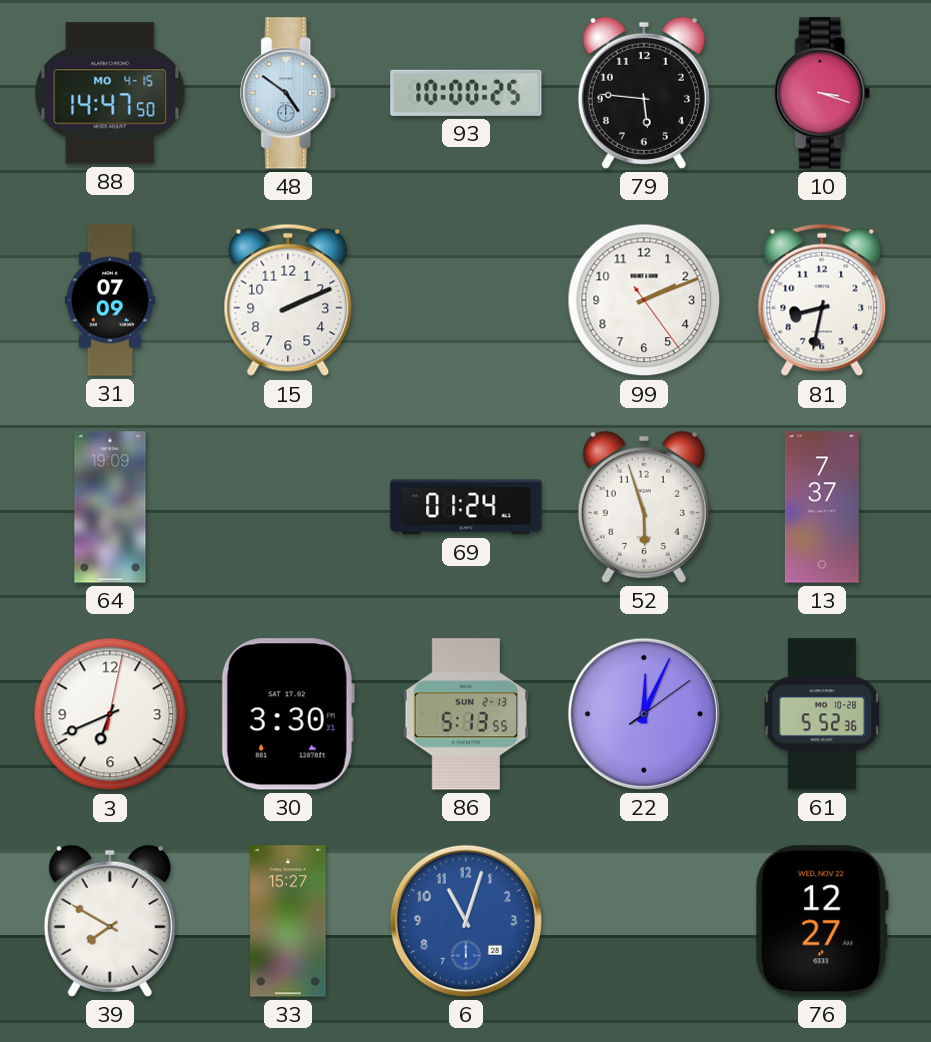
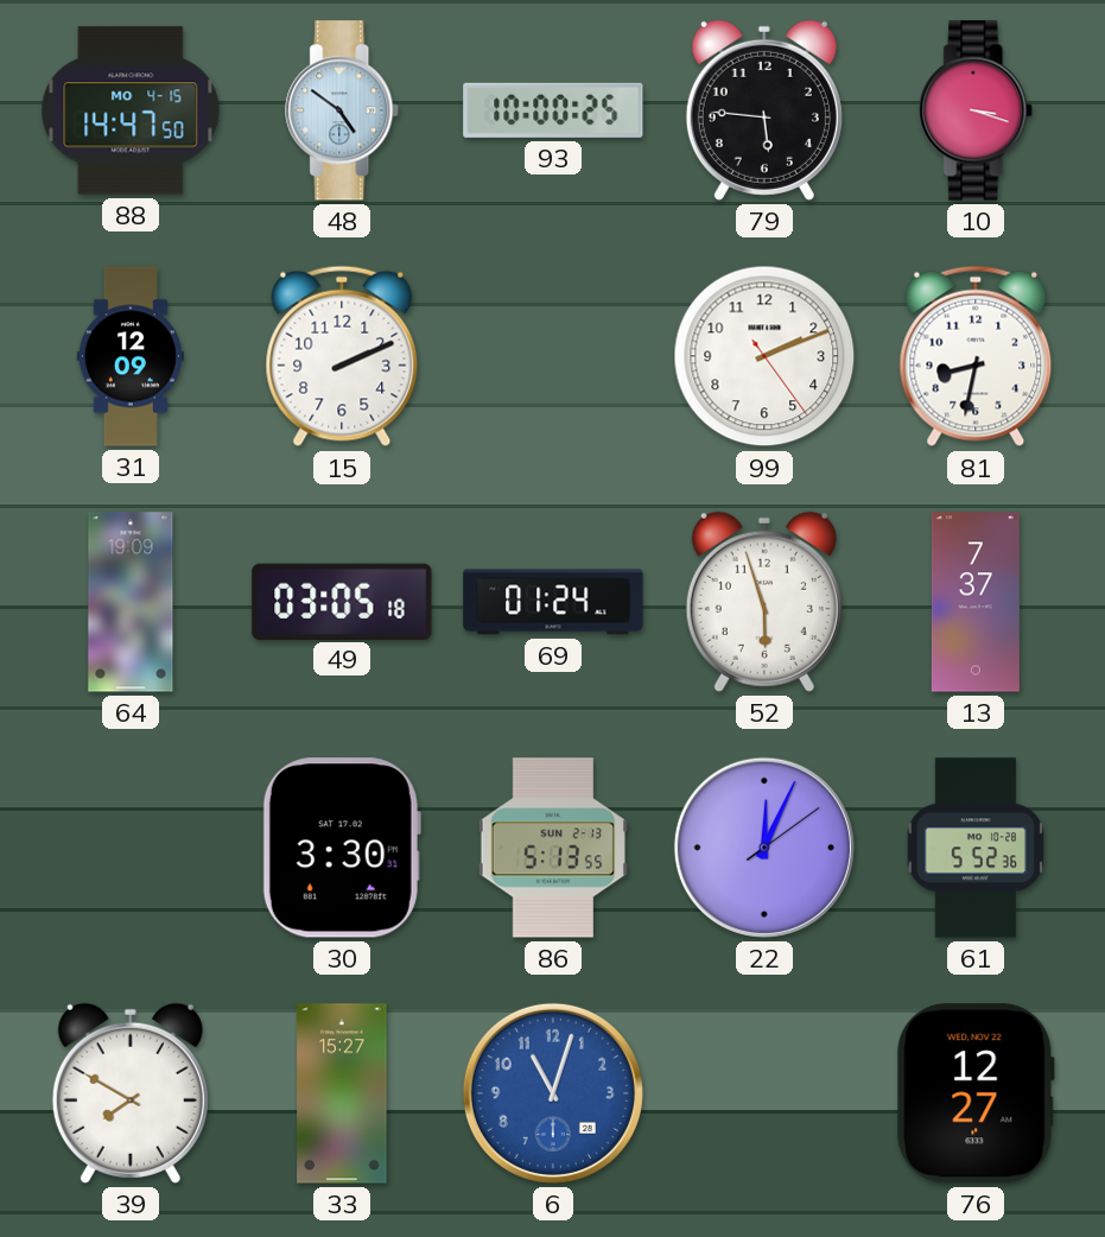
31: 07:09 -> 12:09 (131, 356)
49: none -> 03:05 (342, 601)
3: 6:41 -> none (110, 714)
